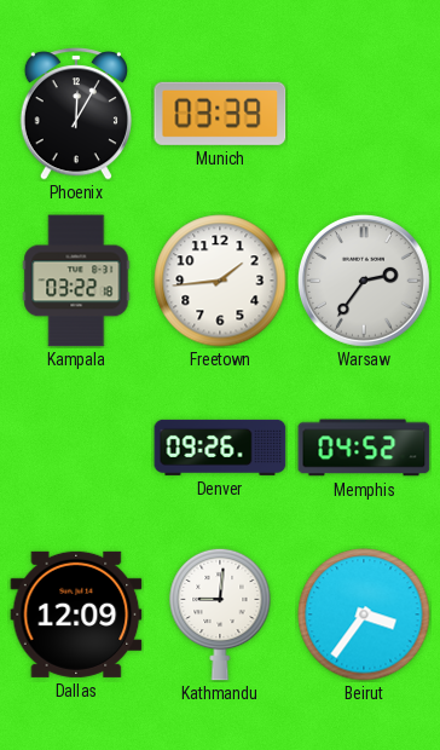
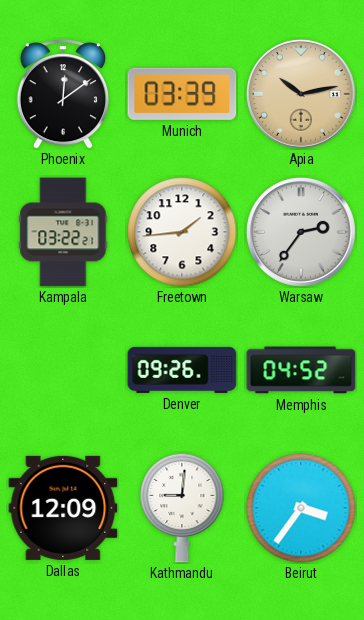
Phoenix: 12:05 -> 12:09 (63, 94)
Apia: none -> 10:13 (301, 94)
Kampala: 03:22:18 -> 03:22:21 (63, 232)
